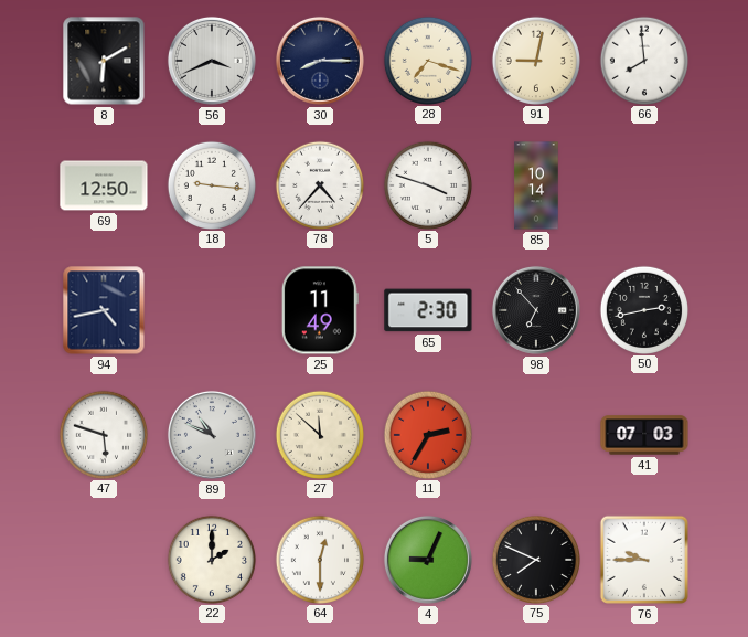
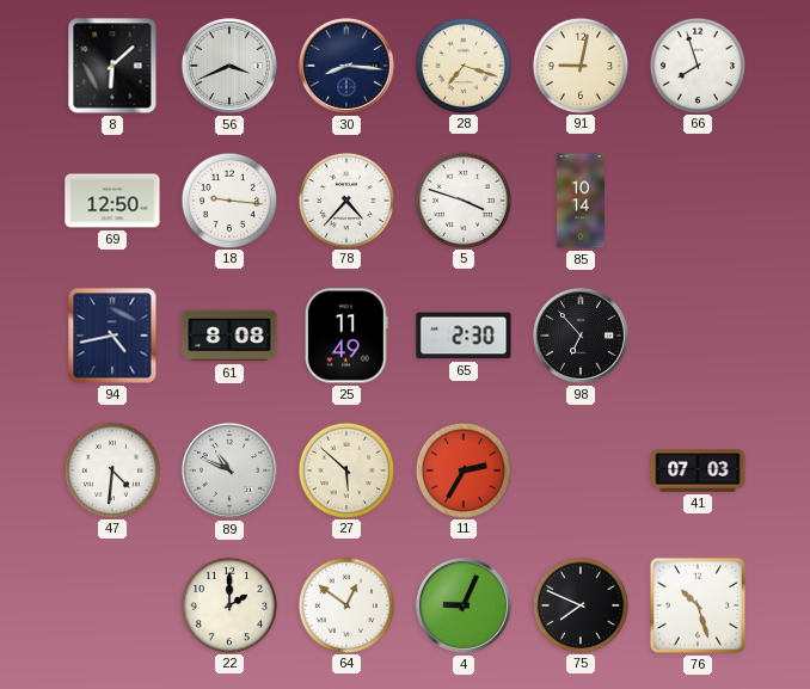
8: 6:10 -> 6:08 (112, 66)
30: 8:15 -> 8:16 (346, 66)
66: 7:59 -> 7:57 (697, 64)
61: none -> 8:08 (229, 336)
50: 2:43 -> none (643, 309)
47: 5:48 -> 4:31 (111, 469)
27: 11:52 -> 5:52 (345, 469)
64: 12:30 -> 12:51 (345, 604)
76: 9:45 -> 10:27 (698, 605)
